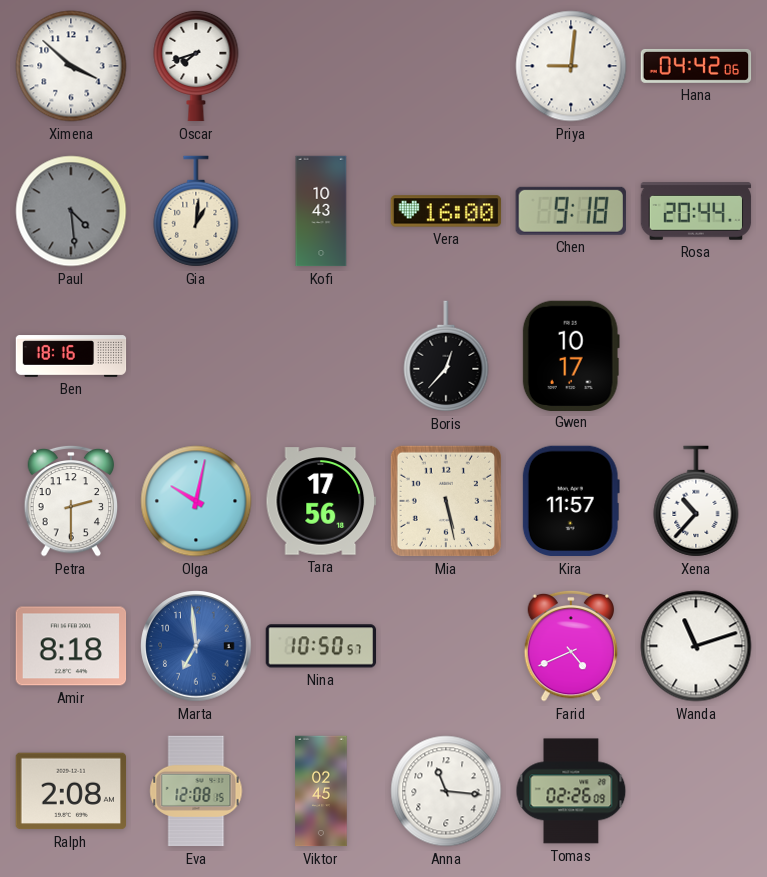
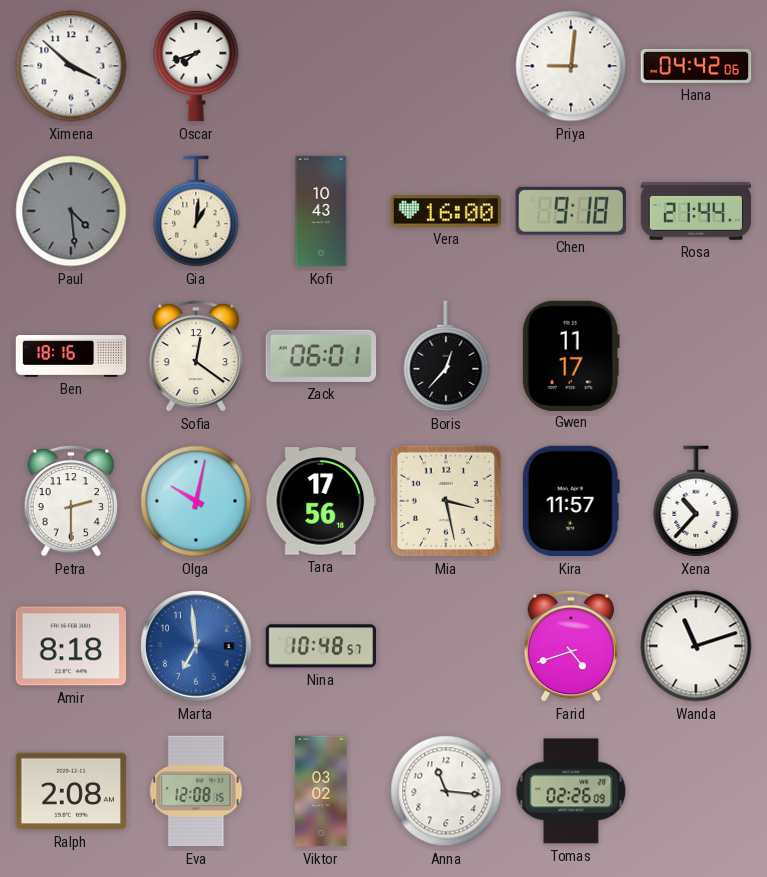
Rosa: 20:44 -> 21:44 (696, 211)
Sofia: none -> 12:21 (196, 356)
Zack: none -> 06:01 (320, 356)
Gwen: 10:17 -> 11:17 (571, 355)
Mia: 5:28 -> 3:28 (446, 501)
Nina: 10:50 -> 10:48 (321, 646)
Farid: 4:41 -> 4:42 (571, 646)
Viktor: 02:45 -> 03:02 (321, 791)
